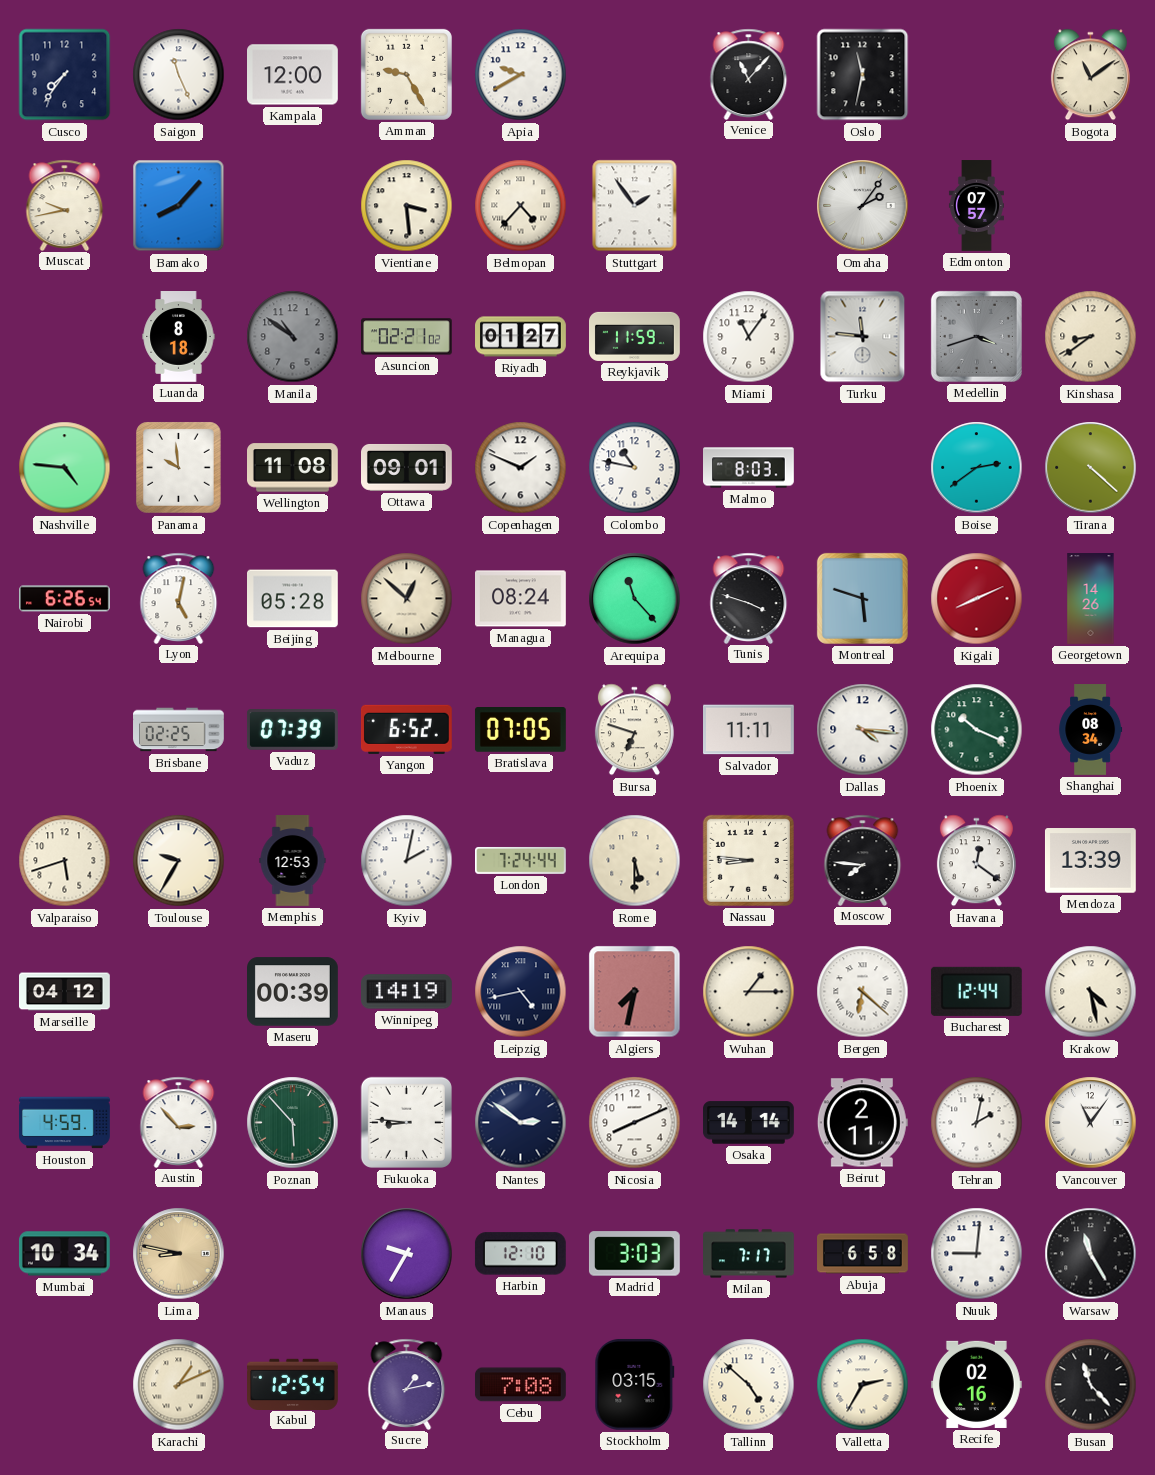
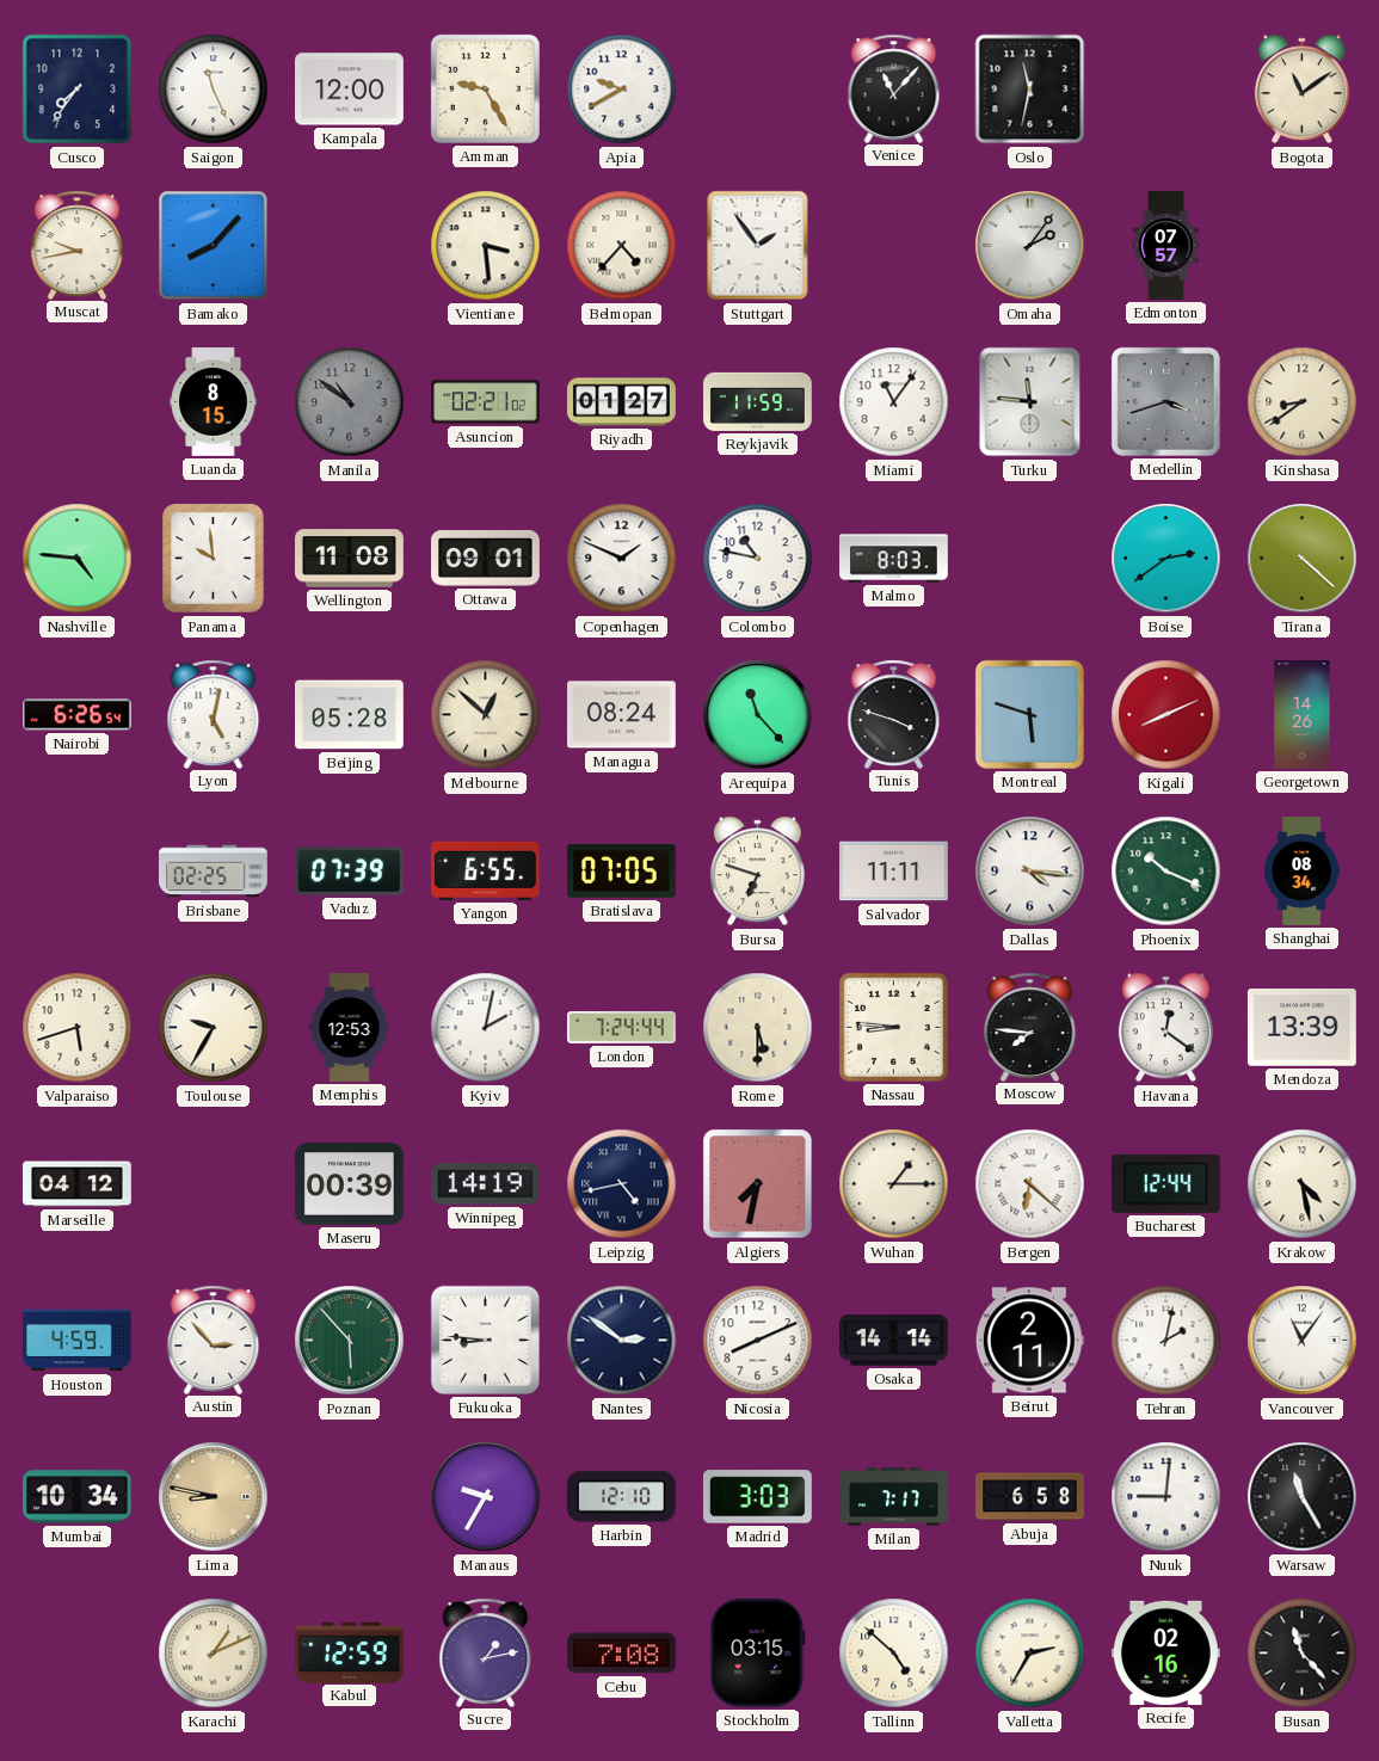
Luanda: 8:18 -> 8:15 (214, 402)
Yangon: 6:52 -> 6:55 (485, 870)
Kabul: 12:54 -> 12:59 (350, 1652)
